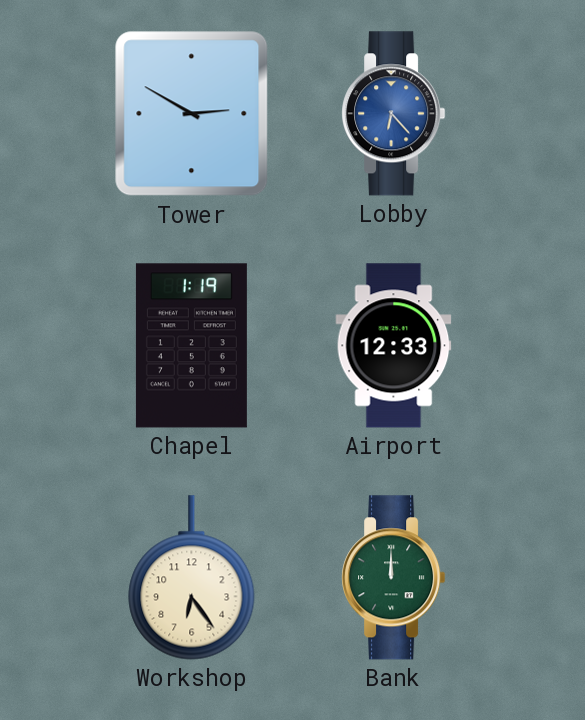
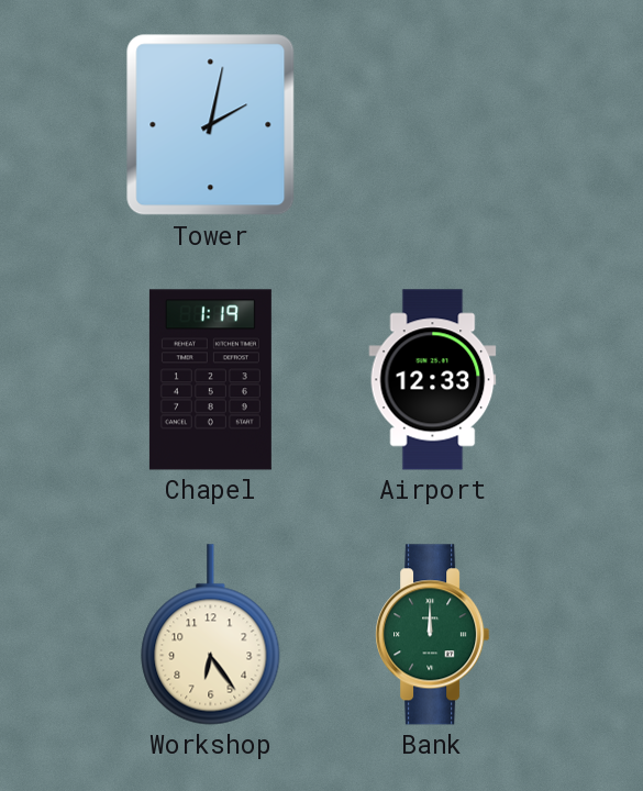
Tower: 2:50 -> 2:02 (211, 125)
Lobby: 6:23 -> none (394, 114)
